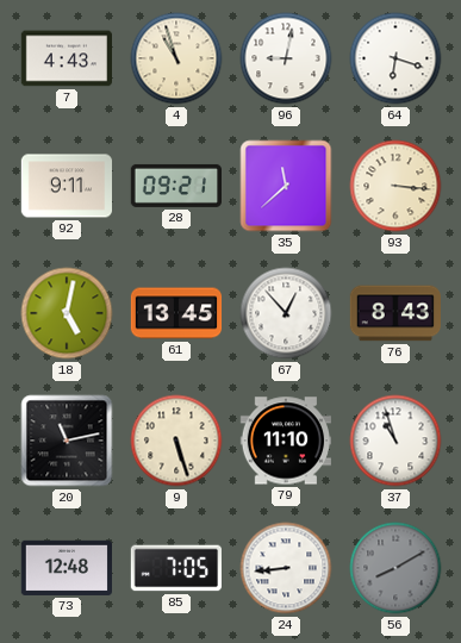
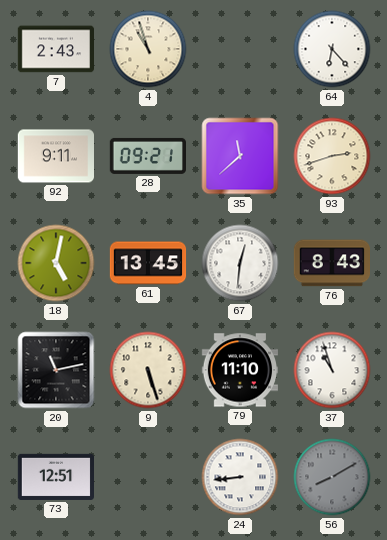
7: 4:43 -> 2:43 (56, 49)
96: 9:02 -> none (286, 58)
64: 6:18 -> 6:23 (332, 49)
93: 3:16 -> 2:42 (332, 156)
67: 12:53 -> 12:31 (240, 263)
73: 12:48 -> 12:51 (55, 477)
85: 7:05 -> none (175, 568)
